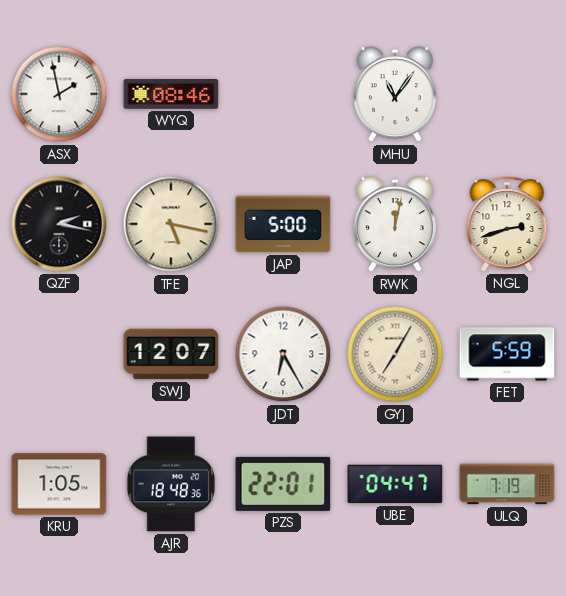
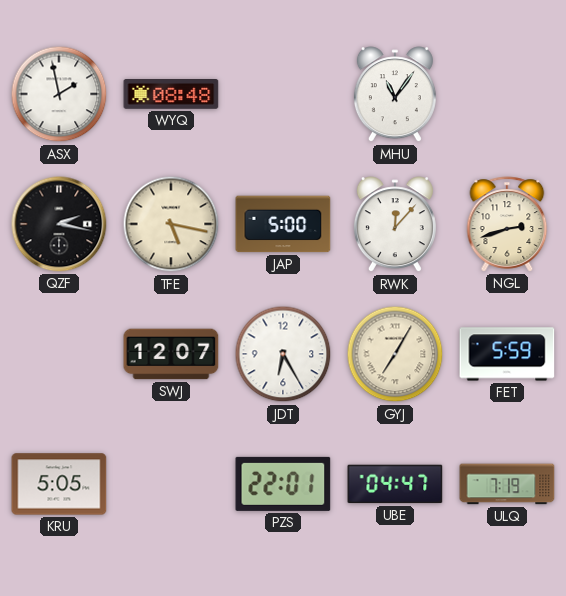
WYQ: 08:46 -> 08:48 (171, 95)
RWK: 12:02 -> 12:07 (395, 225)
KRU: 1:05 -> 5:05 (59, 484)
AJR: 18:48 -> none (171, 484)
